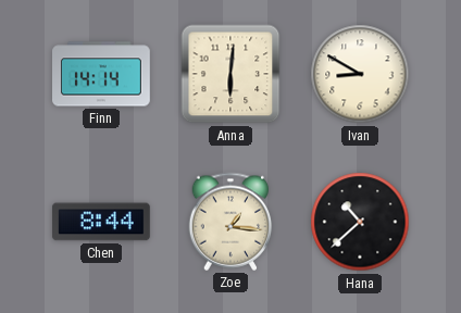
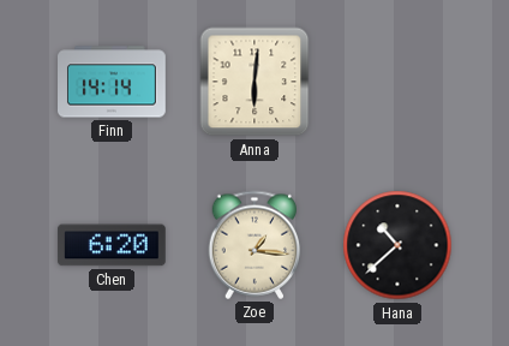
Ivan: 8:50 -> none (360, 74)
Chen: 8:44 -> 6:20 (112, 245)
